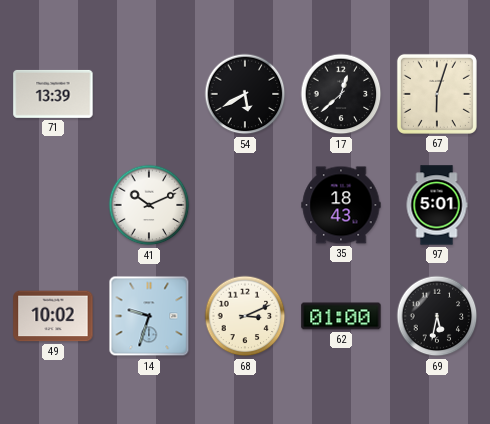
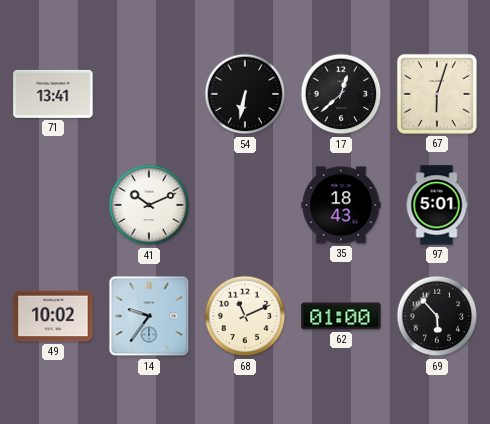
71: 13:39 -> 13:41 (53, 94)
54: 5:40 -> 6:32 (245, 94)
14: 9:33 -> 9:36 (149, 316)
68: 3:11 -> 11:11 (245, 316)
69: 5:32 -> 5:53 (437, 316)
